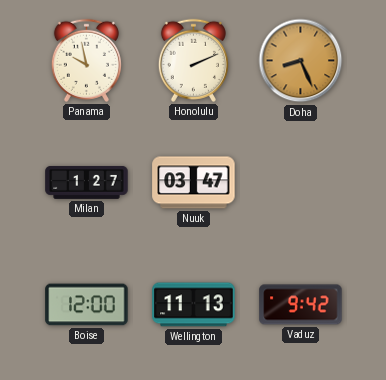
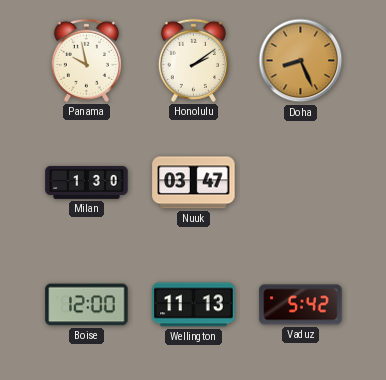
Honolulu: 2:11 -> 2:09 (193, 60)
Milan: 1:27 -> 1:30 (87, 182)
Vaduz: 9:42 -> 5:42 (301, 305)
